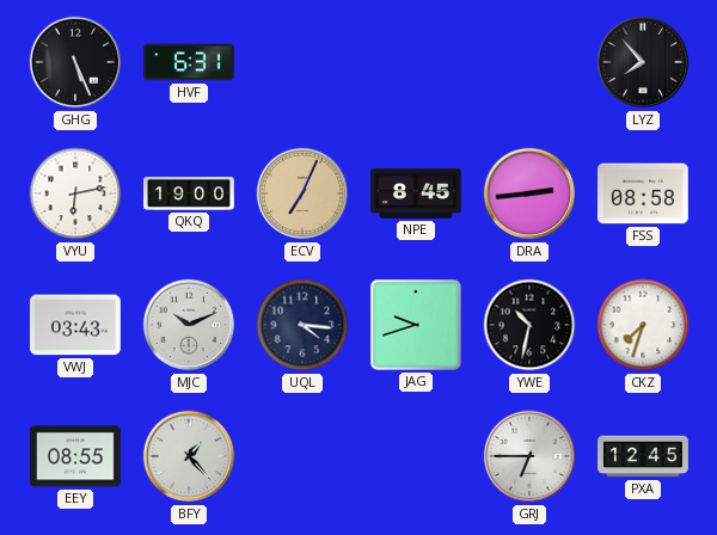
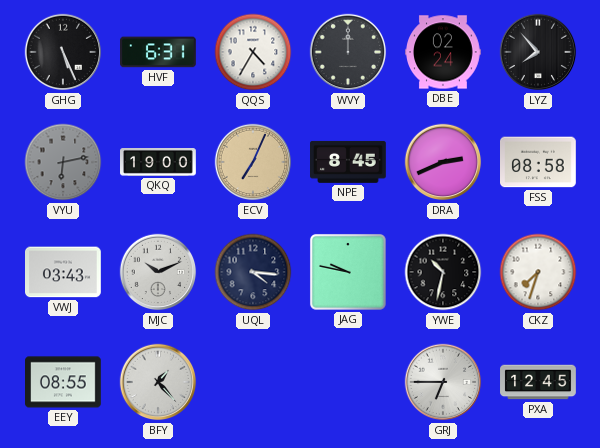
QQS: none -> 4:35 (253, 52)
WVY: none -> 12:00 (348, 52)
DBE: none -> 02:24 (444, 52)
VYU dial: white -> grey (63, 162)
DRA: 2:44 -> 2:41 (443, 162)
JAG: 9:42 -> 9:47 (348, 272)
